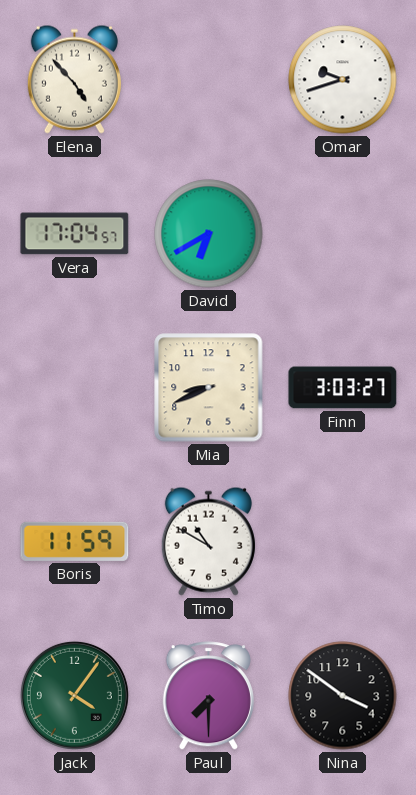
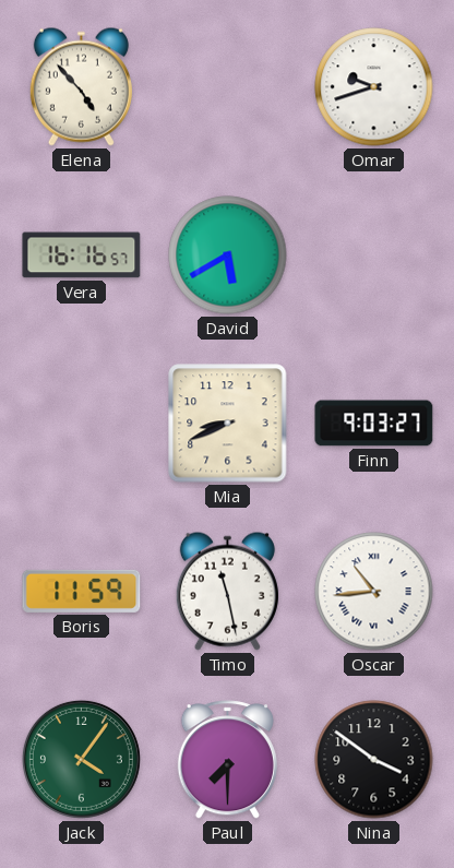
Vera: 17:04 -> 16:16 (82, 255)
David: 6:40 -> 5:40 (228, 255)
Finn: 3:03 -> 9:03 (374, 424)
Timo: 10:50 -> 11:28 (227, 591)
Oscar: none -> 10:44 (374, 592)
